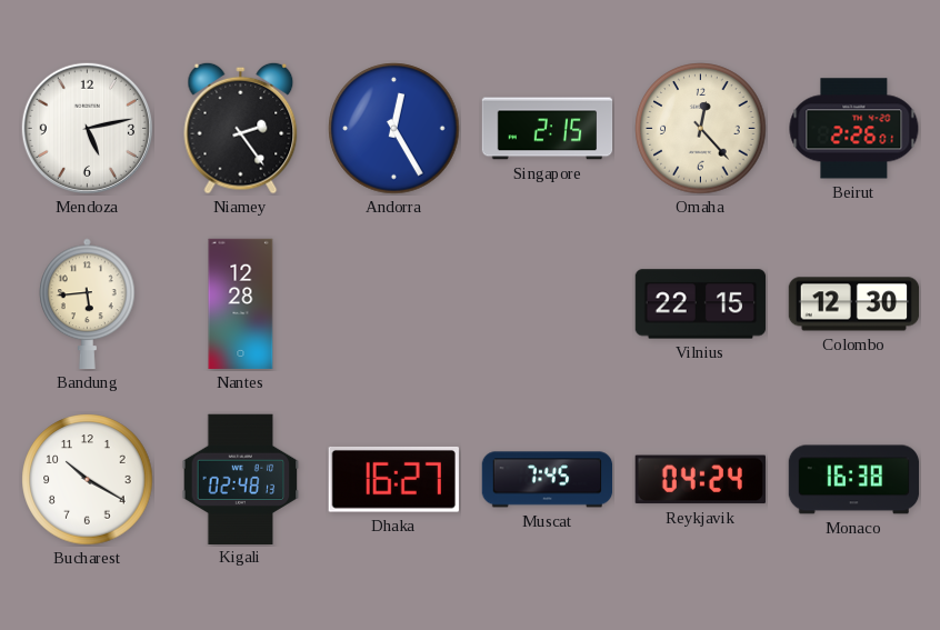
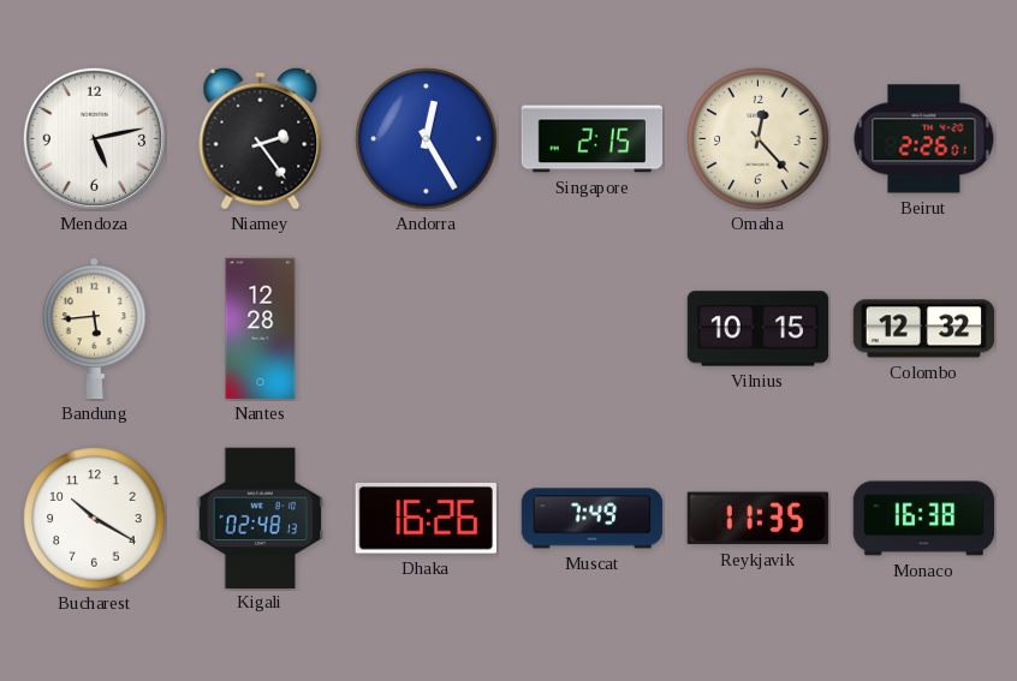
Vilnius: 22:15 -> 10:15 (759, 329)
Colombo: 12:30 -> 12:32 (924, 329)
Dhaka: 16:27 -> 16:26 (426, 518)
Muscat: 7:45 -> 7:49 (593, 519)
Reykjavik: 04:24 -> 11:35 (757, 519)
